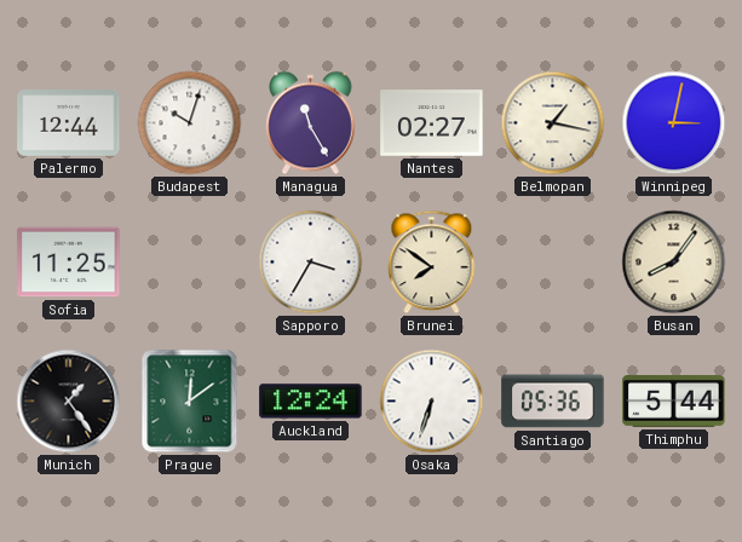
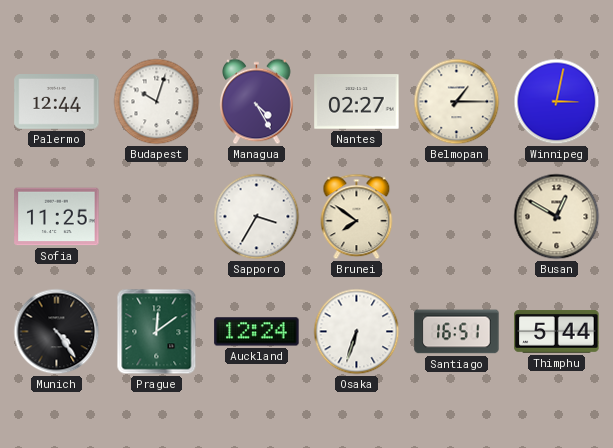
Managua: 11:25 -> 4:25 (257, 102)
Belmopan: 1:17 -> 1:15 (457, 102)
Busan: 8:06 -> 12:50 (557, 217)
Munich: 1:24 -> 4:24 (57, 332)
Santiago: 05:36 -> 16:51 (457, 332)
